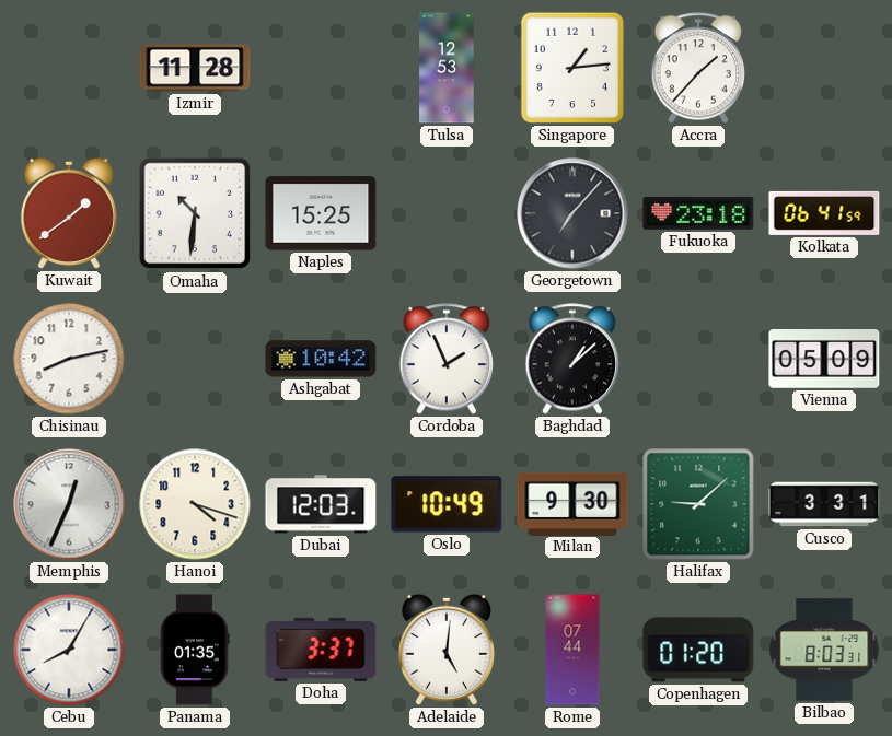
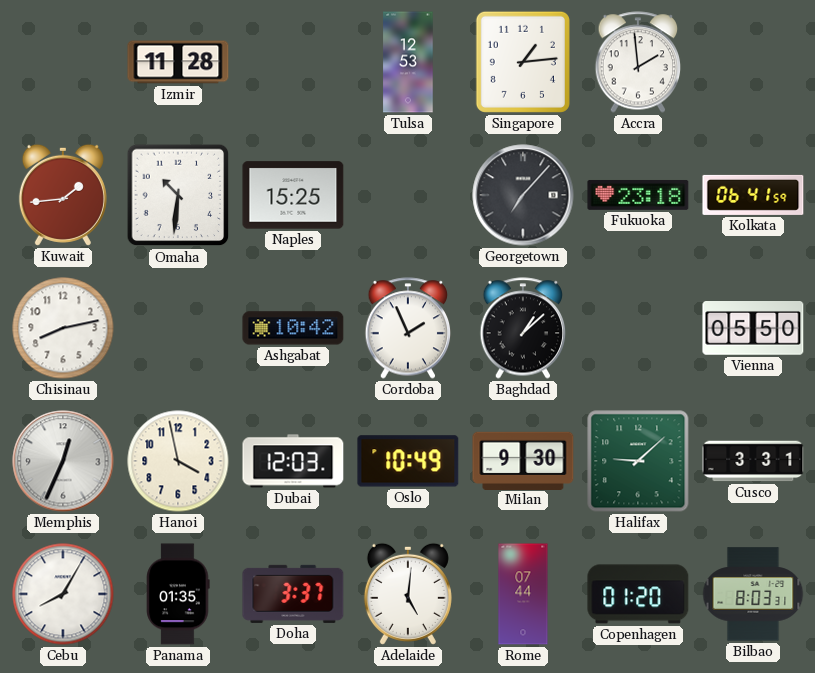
Accra: 1:37 -> 1:59 (638, 62)
Kuwait: 1:39 -> 1:44 (63, 195)
Vienna: 05:09 -> 05:50 (753, 329)
Hanoi: 4:18 -> 3:58 (178, 461)
